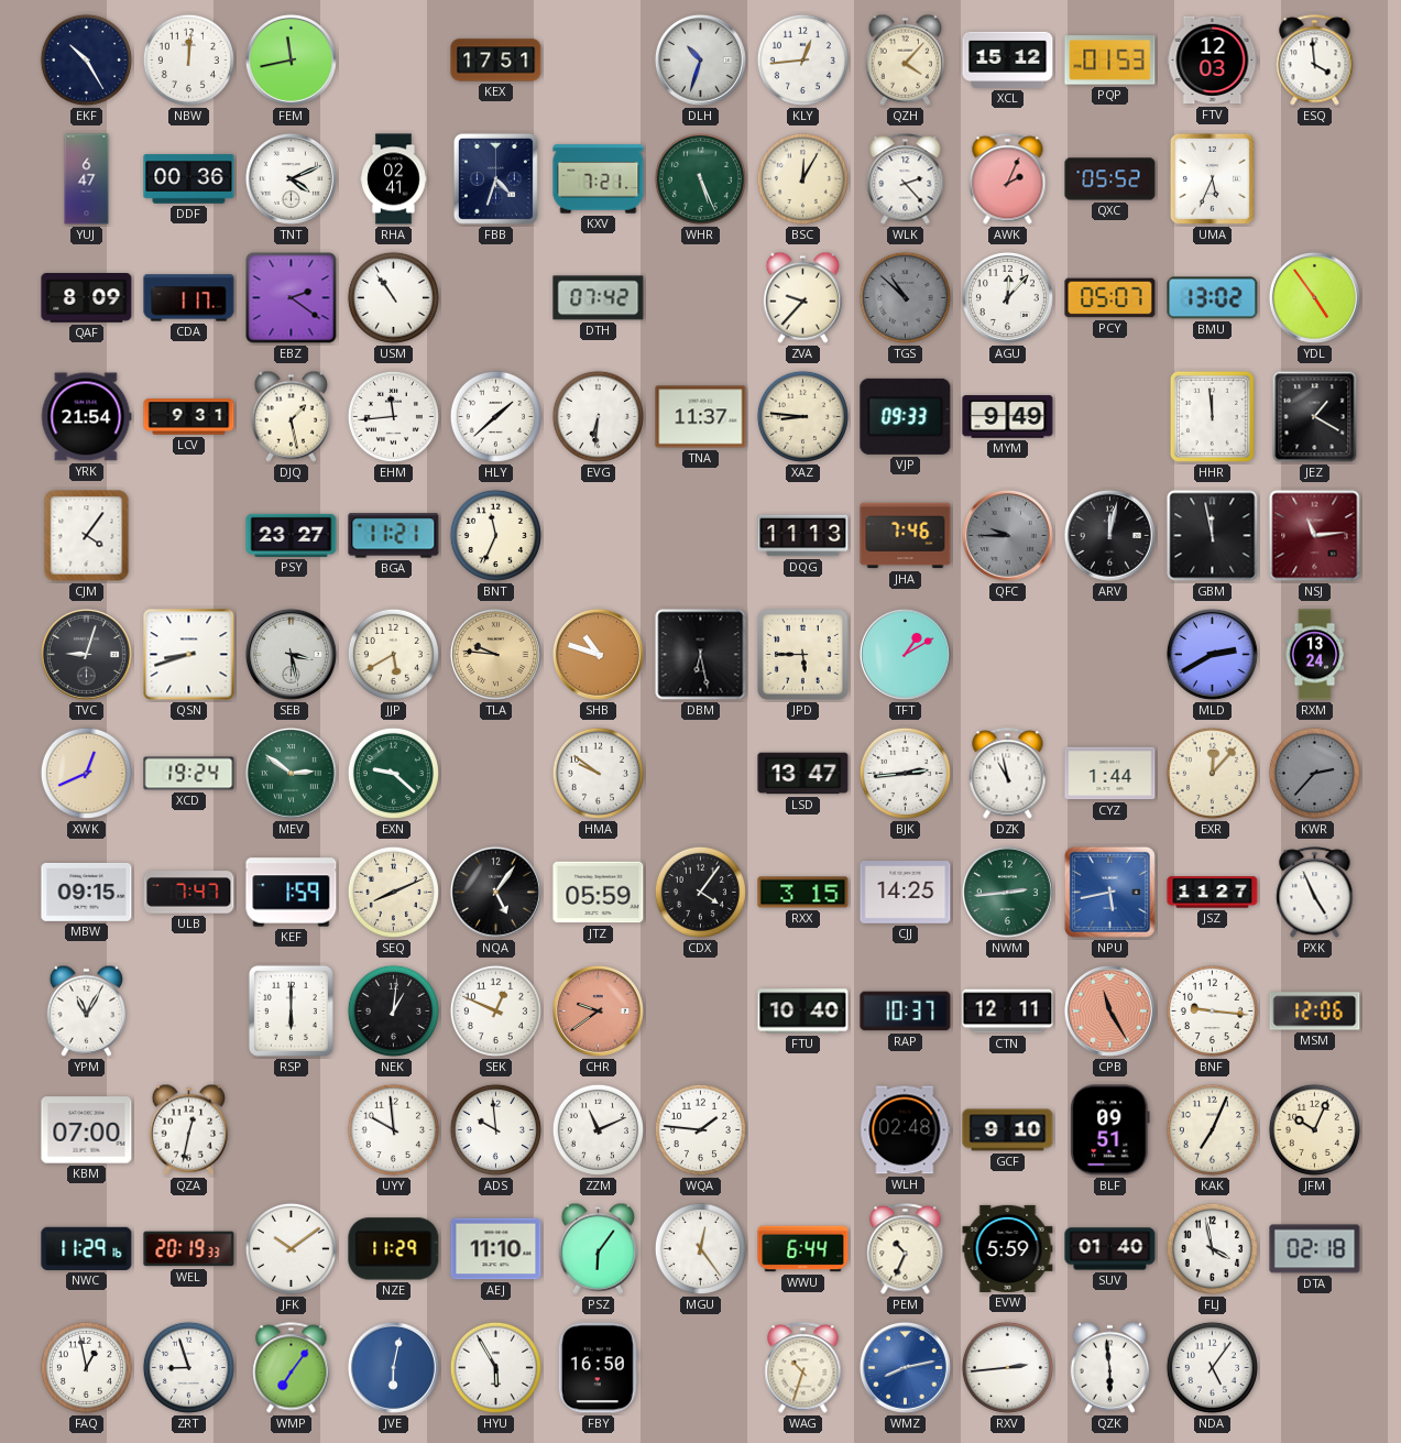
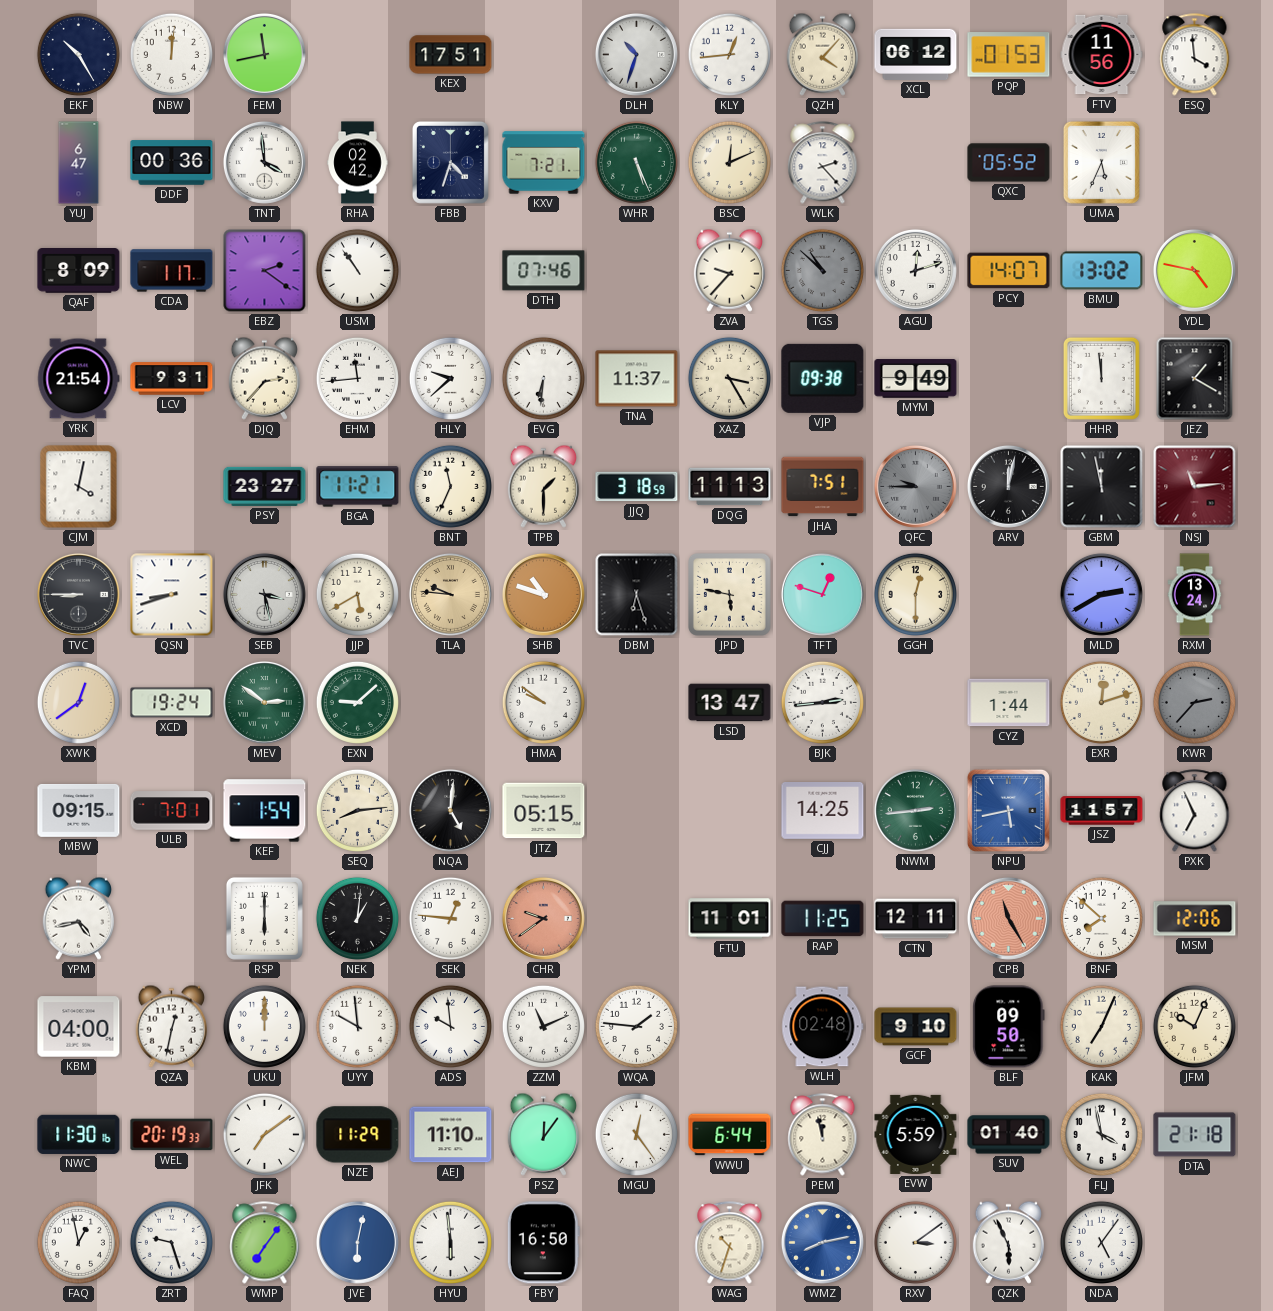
XCL: 15:12 -> 06:12 (916, 54)
FTV: 12:03 -> 11:56 (1102, 55)
TNT: 4:11 -> 3:59 (264, 162)
RHA: 02:41 -> 02:42 (358, 163)
BSC: 12:05 -> 12:11 (729, 162)
AWK: 2:04 -> none (1008, 179)
DTH: 07:42 -> 07:46 (544, 271)
AGU: 12:07 -> 12:12 (915, 270)
PCY: 05:07 -> 14:07 (1009, 271)
YDL: 4:54 -> 4:47 (1194, 270)
DJQ: 1:28 -> 2:37 (265, 378)
HLY: 1:38 -> 9:38 (450, 378)
XAZ: 8:46 -> 3:25 (729, 378)
VJP: 09:33 -> 09:38 (823, 378)
CJM: 4:06 -> 4:02 (79, 487)
TPB: none -> 1:30 (544, 486)
JJQ: none -> 3:18 (637, 487)
JHA: 7:46 -> 7:51 (823, 487)
TVC: 9:03 -> 8:45 (78, 594)
DBM: 6:28 -> 6:27 (637, 595)
JPD: 5:45 -> 5:47 (730, 595)
TFT: 1:10 -> 12:48 (822, 594)
GGH: none -> 12:30 (915, 594)
XWK: 12:41 -> 12:39 (78, 702)
EXN: 9:22 -> 9:08 (357, 702)
DZK: 10:58 -> none (1008, 774)
EXR: 12:07 -> 12:12 (1101, 702)
ULB: 7:47 -> 7:01 (172, 811)
KEF: 1:59 -> 1:54 (265, 811)
SEQ: 8:11 -> 8:14 (357, 810)
NQA: 5:06 -> 5:01 (450, 810)
JTZ: 05:59 -> 05:15 (544, 811)
CDX: 4:06 -> none (700, 892)
RXX: 3:15 -> none (803, 893)
JSZ: 11:27 -> 11:57 (1102, 811)
PXK: 4:56 -> 6:56 (1195, 811)
YPM: 11:05 -> 4:43 (79, 918)
SEK: 12:49 -> 12:46 (450, 918)
FTU: 10:40 -> 11:01 (730, 919)
RAP: 10:37 -> 11:25 (823, 919)
BNF: 9:16 -> 7:52 (1101, 918)
KBM: 07:00 -> 04:00 (79, 1027)
UKU: none -> 12:00 (264, 1026)
BLF: 09:51 -> 09:50 (1009, 1027)
NWC: 11:29 -> 11:30 (79, 1134)
JFK: 10:09 -> 7:09 (264, 1134)
PSZ: 6:06 -> 12:06 (544, 1134)
PEM: 10:34 -> 11:58 (823, 1135)
DTA: 02:18 -> 21:18 (1195, 1135)
ZRT: 8:57 -> 9:27 (171, 1242)
HYU: 5:55 -> 5:59 (450, 1242)
RXV: 2:44 -> 3:09 (915, 1242)
QZK: 5:59 -> 5:56 (1009, 1242)
